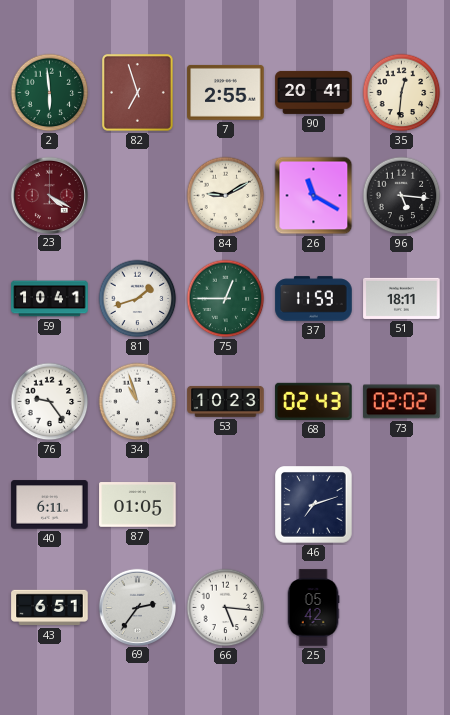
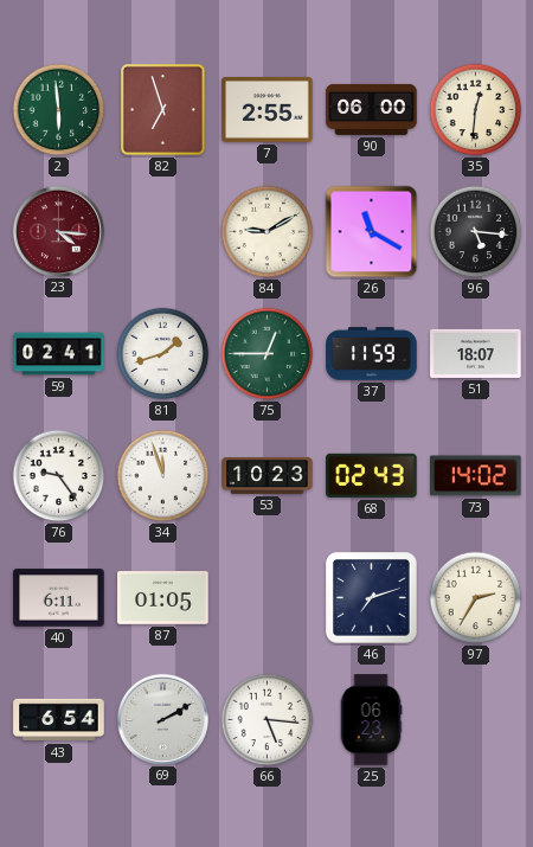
90: 20:41 -> 06:00 (372, 109)
23: 4:20 -> 4:16 (58, 231)
59: 10:41 -> 02:41 (59, 354)
51: 18:11 -> 18:07 (476, 353)
34: 10:57 -> 11:57 (163, 476)
73: 02:02 -> 14:02 (476, 476)
97: none -> 2:35 (476, 598)
43: 6:51 -> 6:54 (59, 720)
69: 2:36 -> 2:10 (162, 719)
25: 05:42 -> 06:23 (371, 720)
